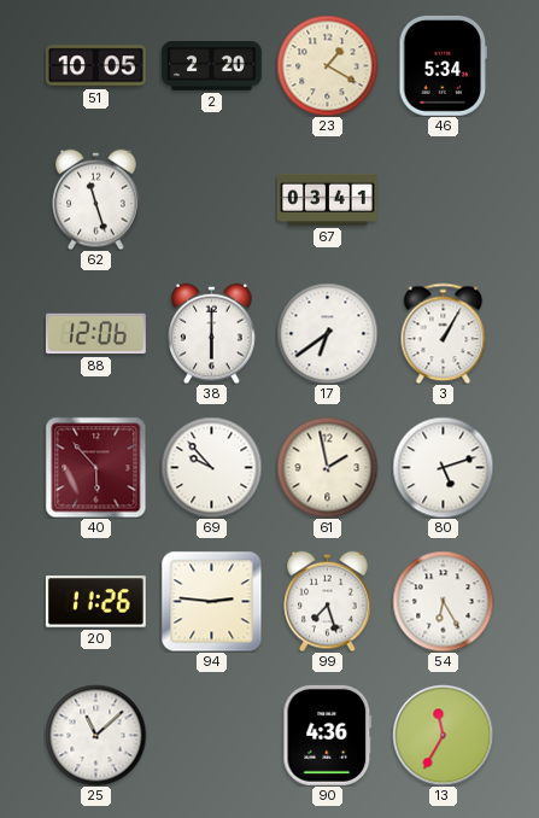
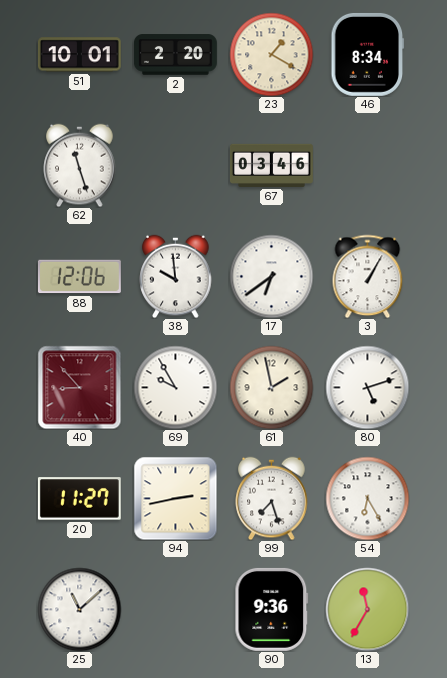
51: 10:05 -> 10:01 (79, 55)
46: 5:34 -> 8:34 (368, 54)
67: 03:41 -> 03:46 (271, 165)
38: 6:00 -> 9:59 (176, 276)
40: 5:53 -> 8:53 (79, 387)
69: 9:53 -> 9:55 (175, 387)
20: 11:26 -> 11:27 (79, 499)
94: 2:46 -> 2:43 (175, 498)
90: 4:36 -> 9:36 (272, 609)
